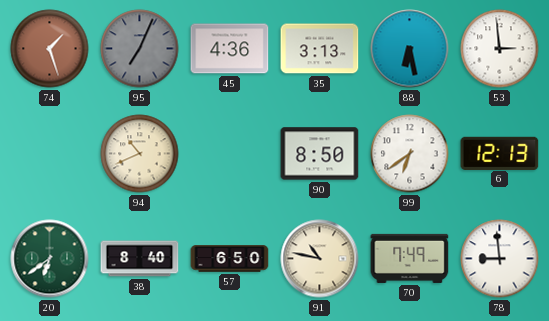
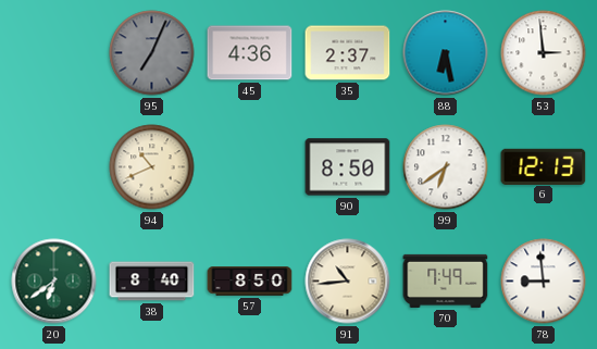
74: 1:27 -> none (50, 49)
35: 3:13 -> 2:37 (348, 53)
57: 6:50 -> 8:50 (250, 282)
91: 10:47 -> 10:44 (348, 282)
